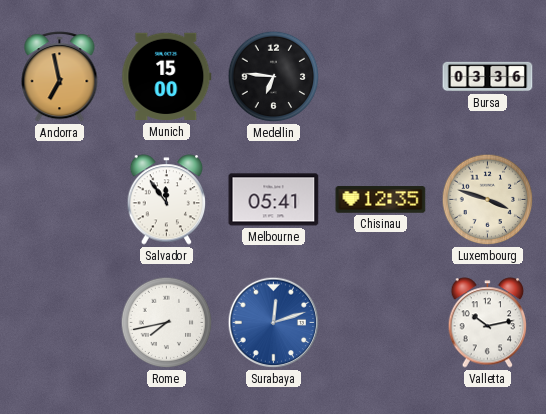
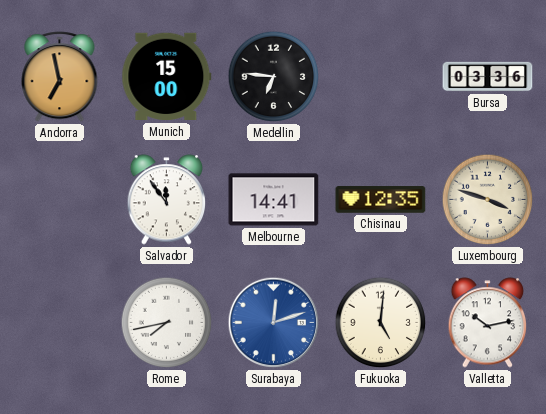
Melbourne: 05:41 -> 14:41 (274, 200)
Fukuoka: none -> 5:01 (381, 323)
